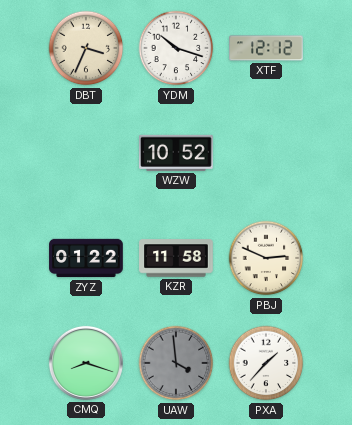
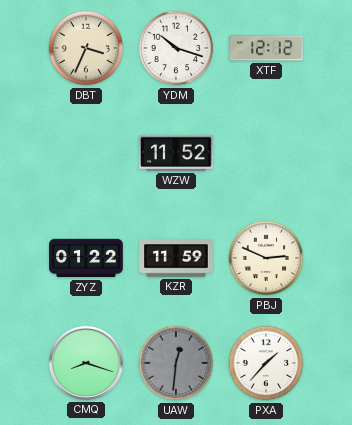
WZW: 10:52 -> 11:52 (176, 153)
KZR: 11:58 -> 11:59 (176, 258)
UAW: 3:59 -> 12:31 (176, 363)
